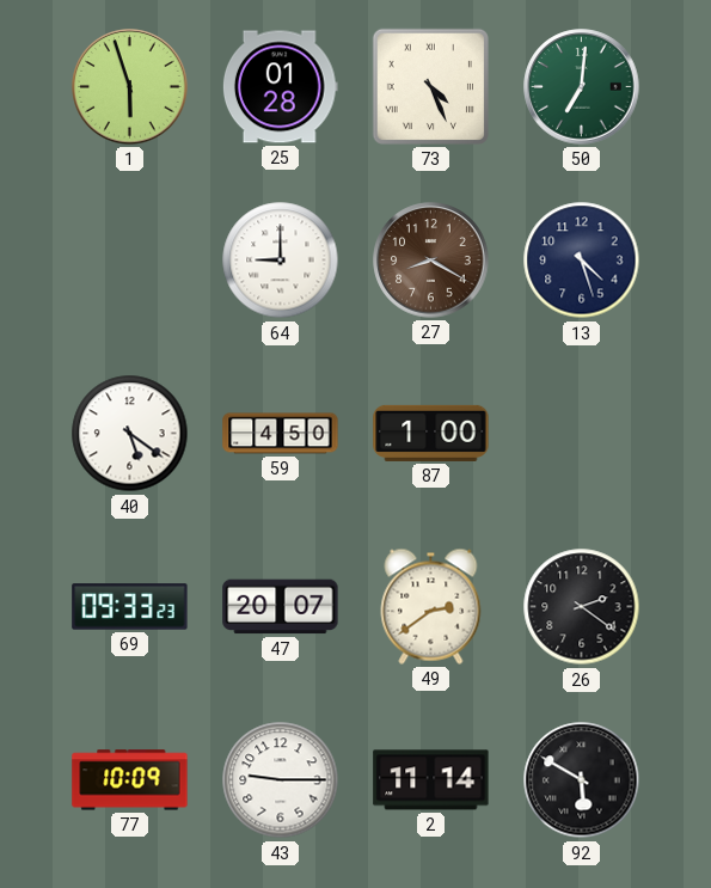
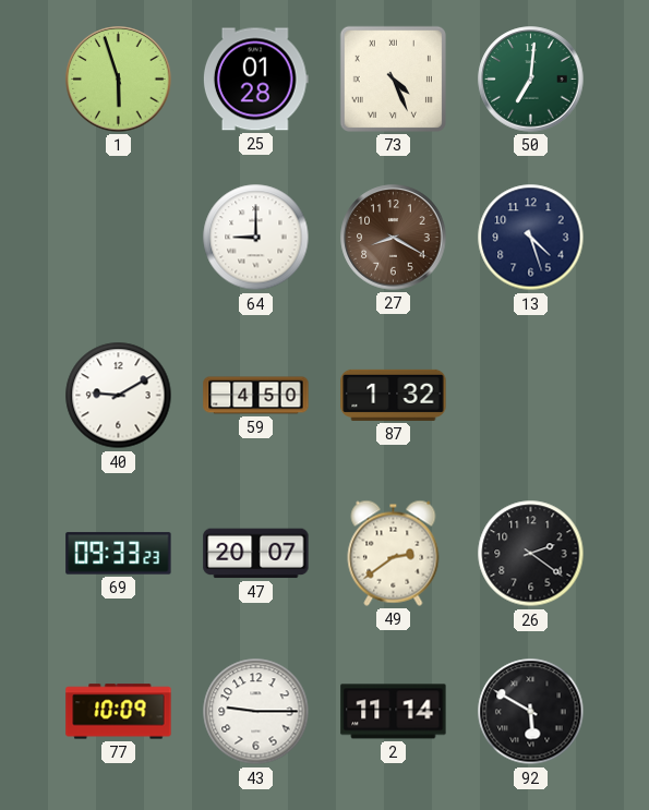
40: 5:21 -> 9:10 (119, 396)
87: 1:00 -> 1:32 (394, 395)
